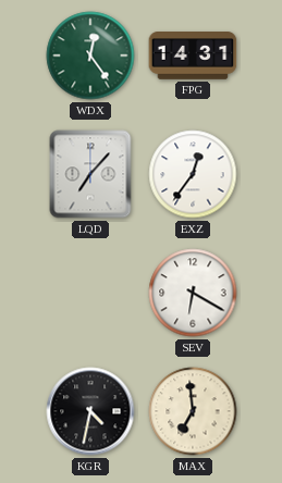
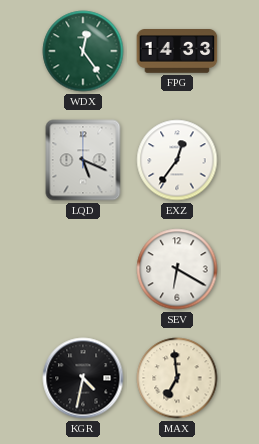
FPG: 14:31 -> 14:33 (177, 51)
LQD: 7:07 -> 5:19 (83, 160)
